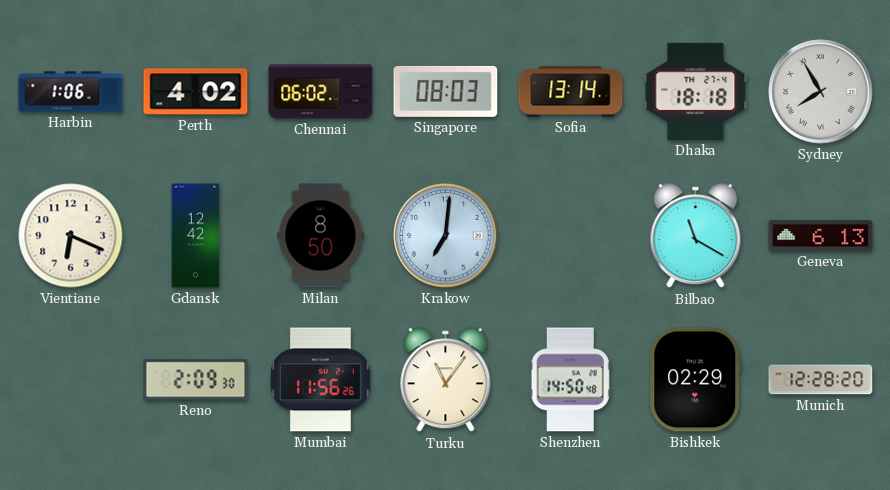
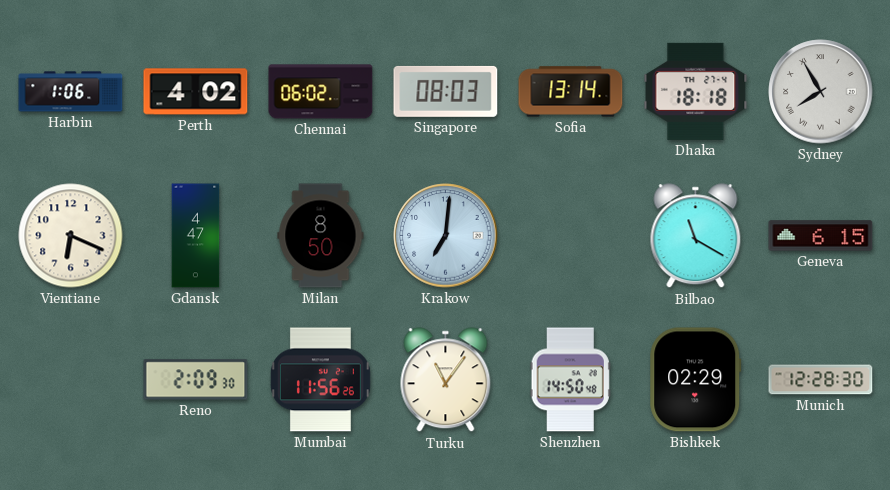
Gdansk: 12:42 -> 4:47 (196, 236)
Geneva: 6:13 -> 6:15 (821, 236)
Munich: 12:28:20 -> 12:28:30 (821, 380)
